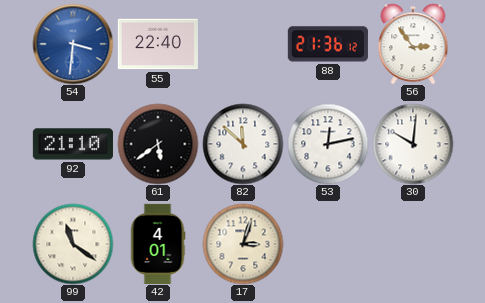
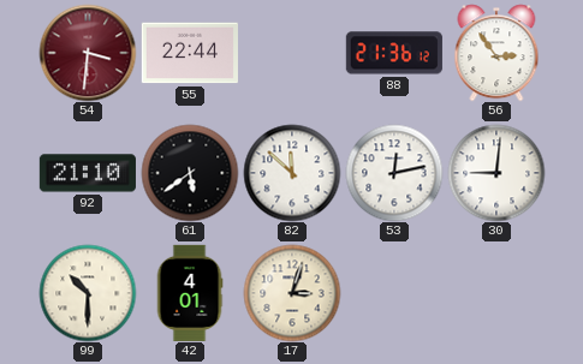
54 dial: blue -> burgundy (88, 53)
55: 22:40 -> 22:44 (190, 53)
30: 10:01 -> 9:01 (496, 173)
99: 11:21 -> 10:30 (88, 293)
